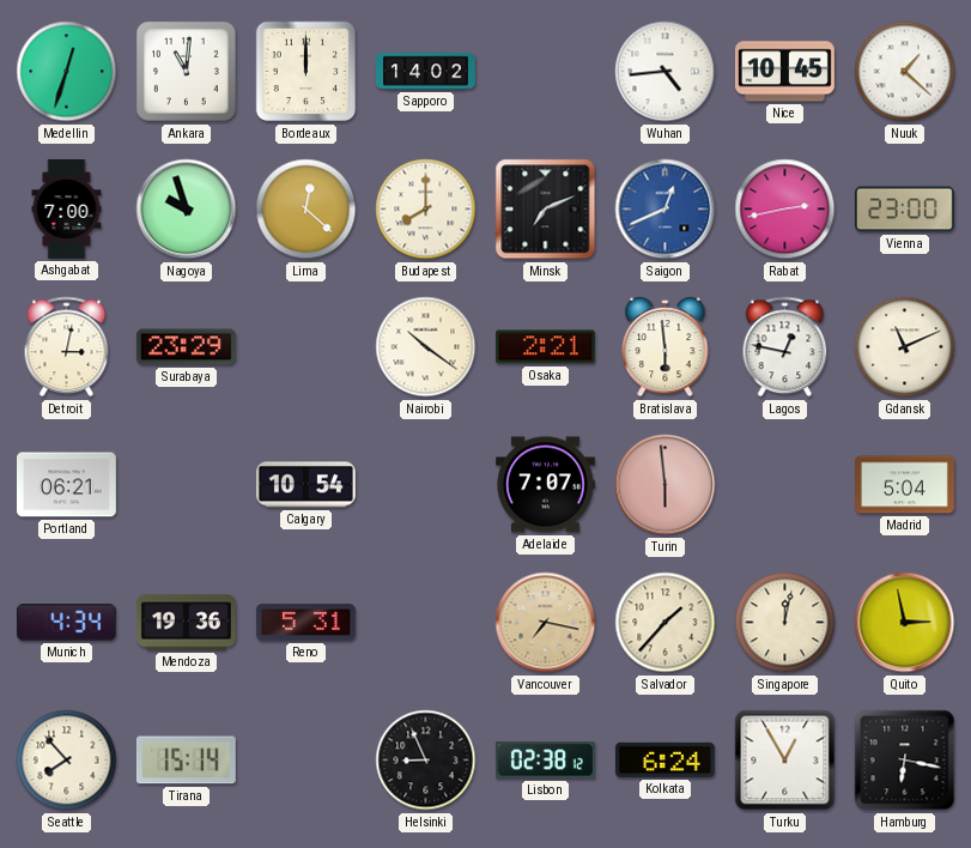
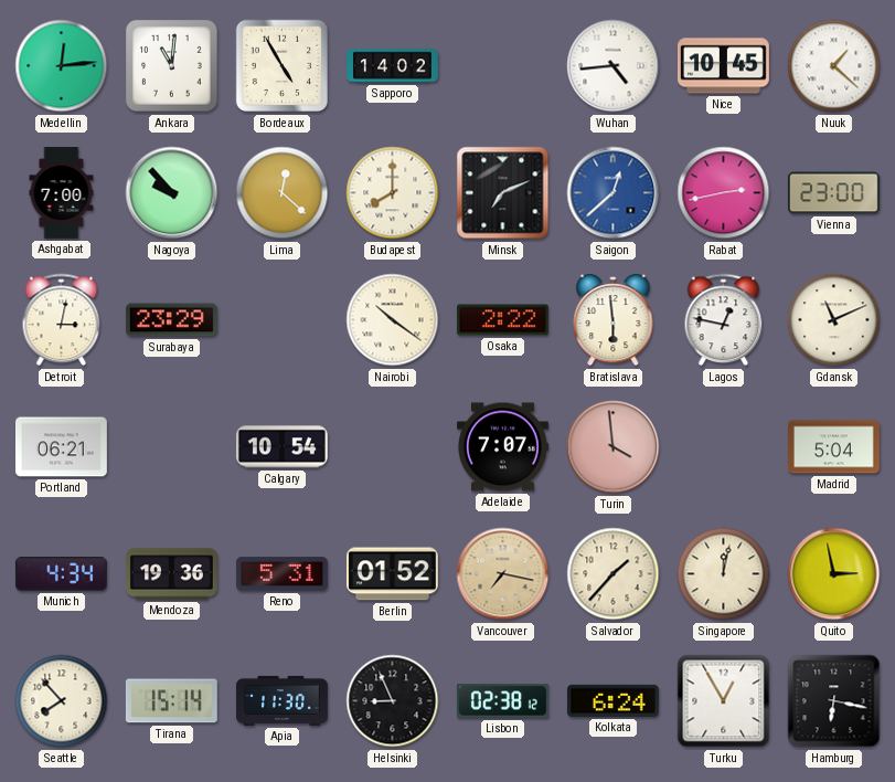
Medellin: 12:33 -> 12:14 (62, 66)
Bordeaux: 12:00 -> 4:55 (283, 66)
Nagoya: 9:57 -> 9:53 (172, 193)
Saigon: 12:41 -> 12:38 (614, 193)
Osaka: 2:21 -> 2:22 (502, 320)
Turin: 5:59 -> 3:59 (614, 447)
Berlin: none -> 01:52 (392, 574)
Apia: none -> 11:30 (283, 700)
